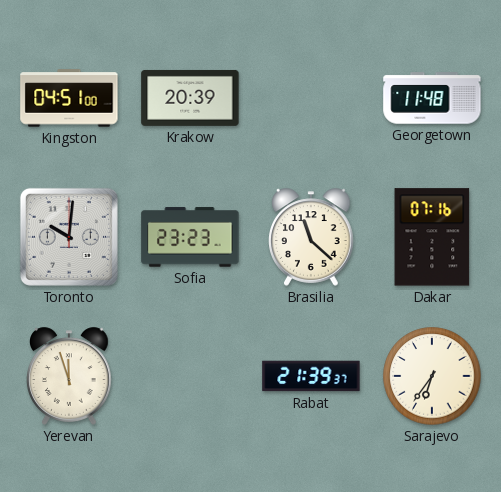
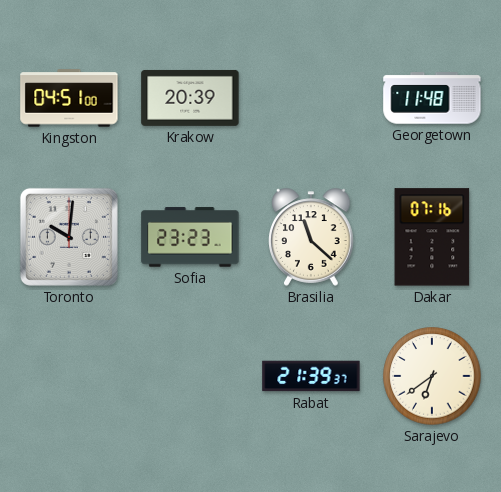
Yerevan: 11:57 -> none (70, 376)
Sarajevo: 6:36 -> 6:39 (432, 376)
